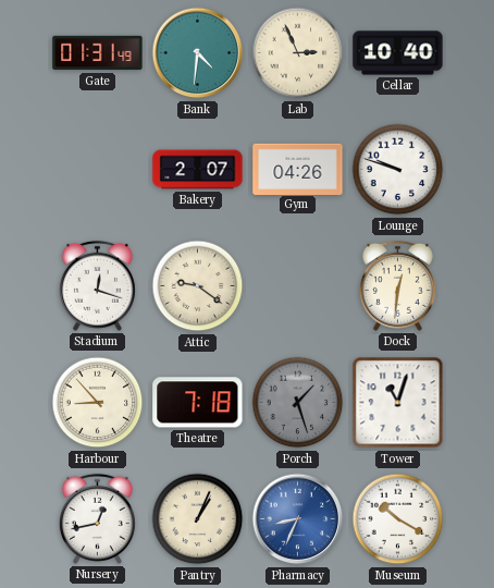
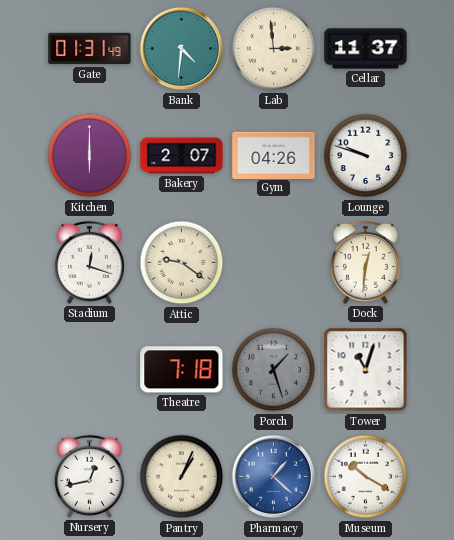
Lab: 2:56 -> 2:59 (274, 49)
Cellar: 10:40 -> 11:37 (366, 49)
Kitchen: none -> 6:00 (90, 156)
Harbour: 8:53 -> none (98, 403)
Pharmacy: 8:34 -> 1:22 (274, 477)
